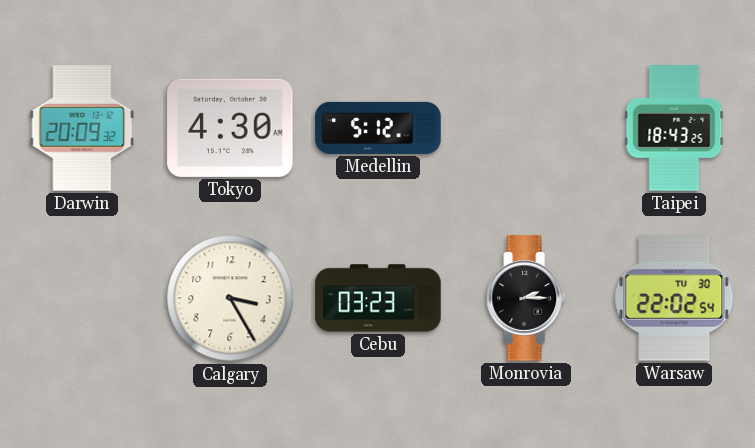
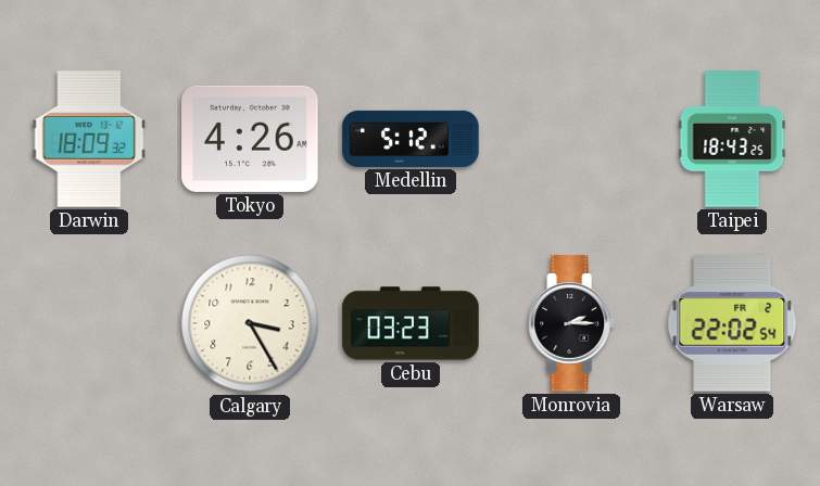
Darwin: 20:09 -> 18:09 (89, 139)
Tokyo: 4:30 -> 4:26 (250, 139)
Warsaw date: TU 30 -> FR 2 (732, 323)
